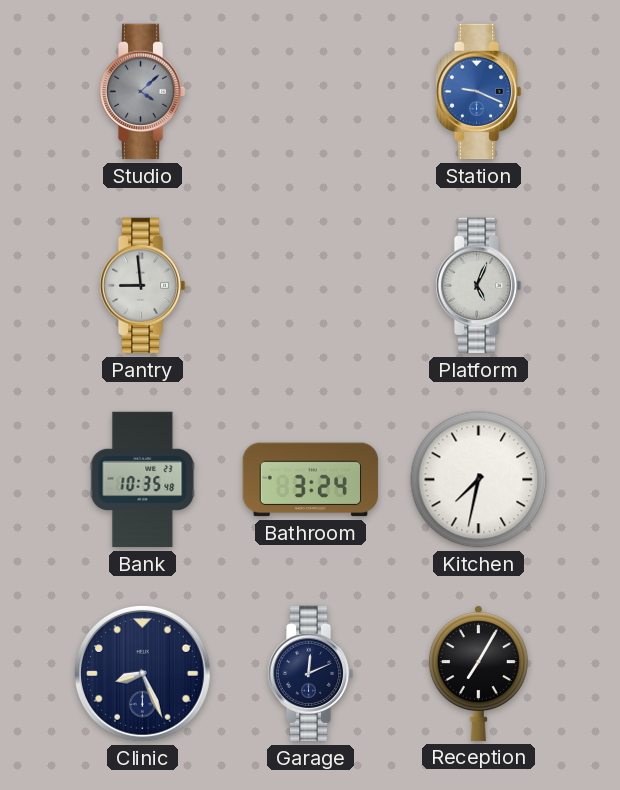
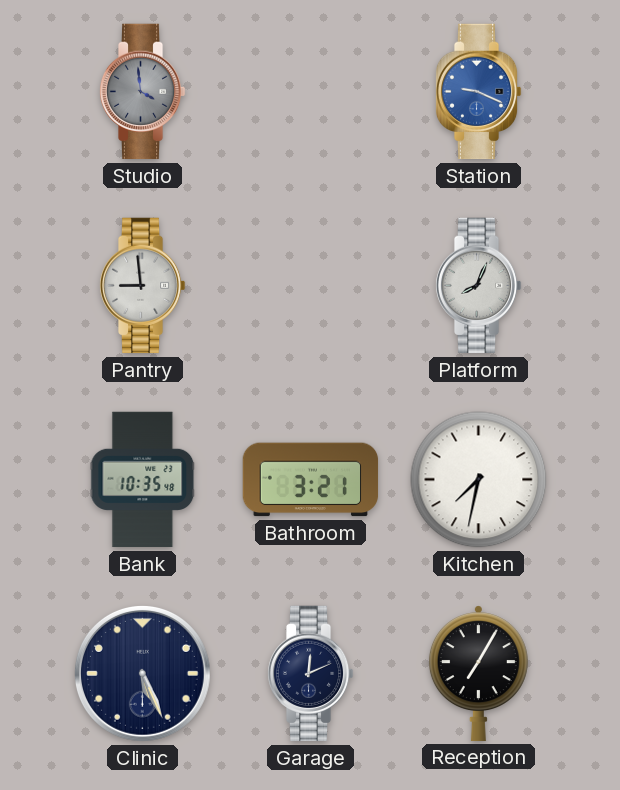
Studio: 4:08 -> 3:59 (142, 92)
Platform: 5:04 -> 8:04 (478, 286)
Bathroom: 3:24 -> 3:21 (311, 480)
Clinic: 8:26 -> 5:26 (142, 673)
